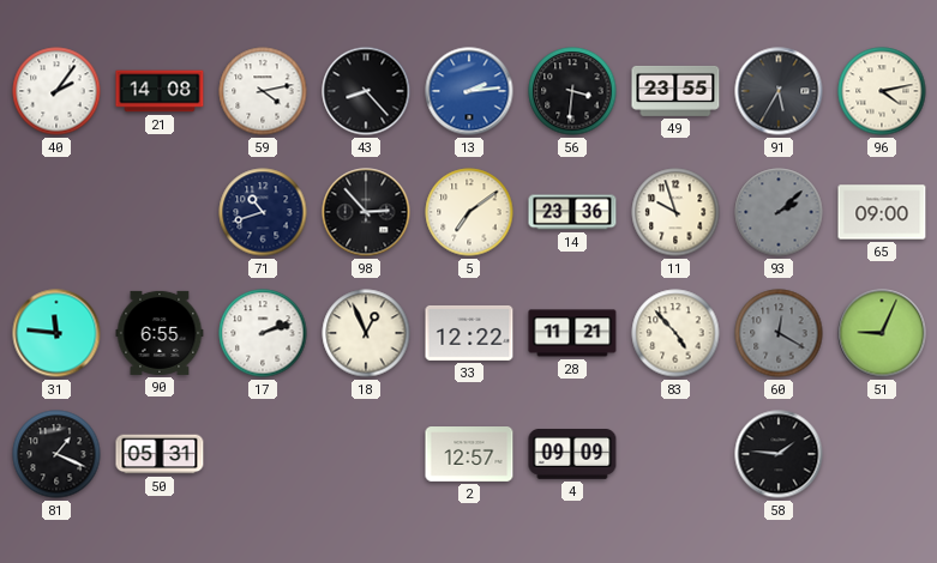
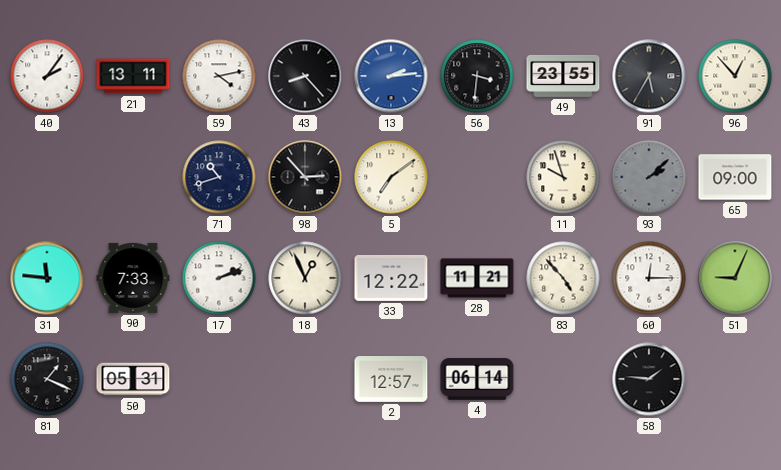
21: 14:08 -> 13:11 (133, 76)
96: 4:13 -> 12:53 (735, 76)
14: 23:36 -> none (572, 212)
90: 6:55 -> 7:33 (133, 278)
60: 12:20 -> 12:15 (649, 278)
60 dial: grey -> white (649, 278)
4: 09:09 -> 06:14 (477, 380)
